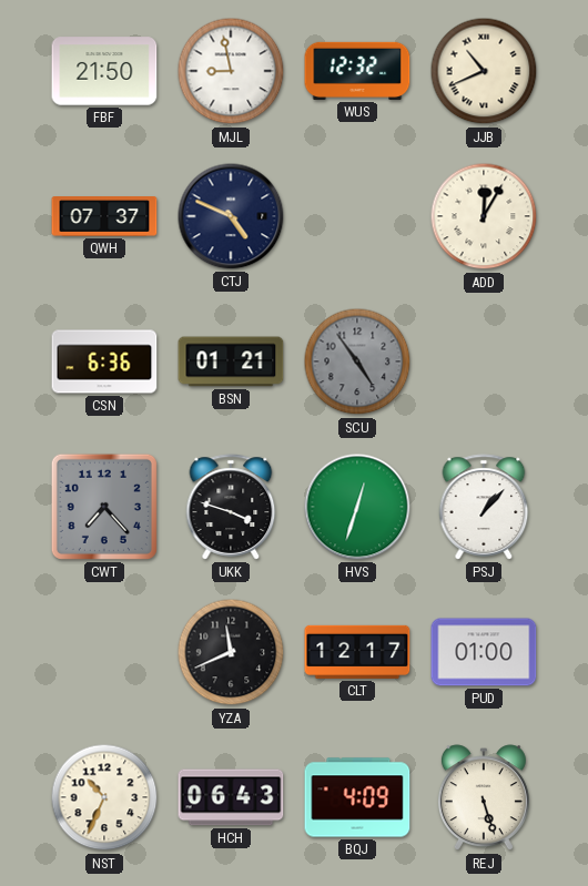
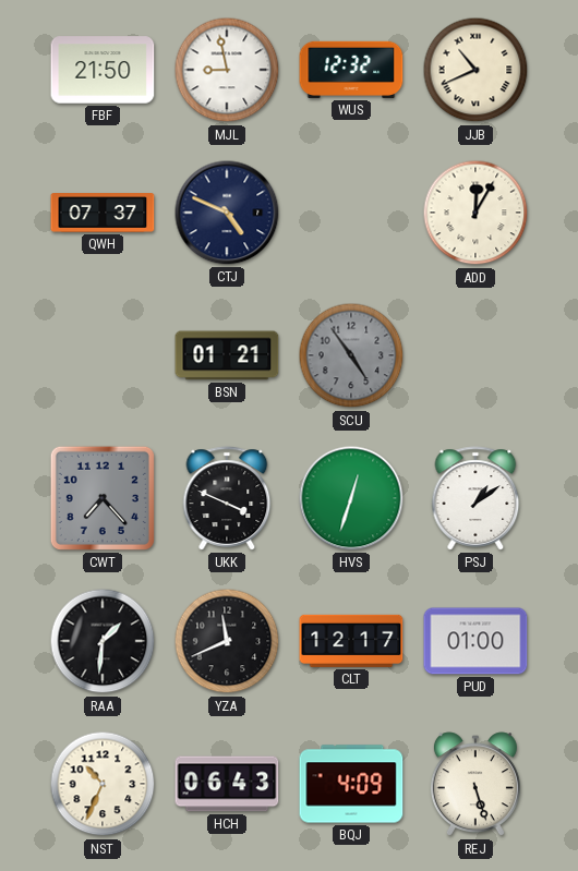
CSN: 6:36 -> none (104, 361)
UKK: 3:48 -> 3:49 (227, 498)
PSJ: 1:07 -> 1:09 (475, 498)
RAA: none -> 1:31 (103, 641)
